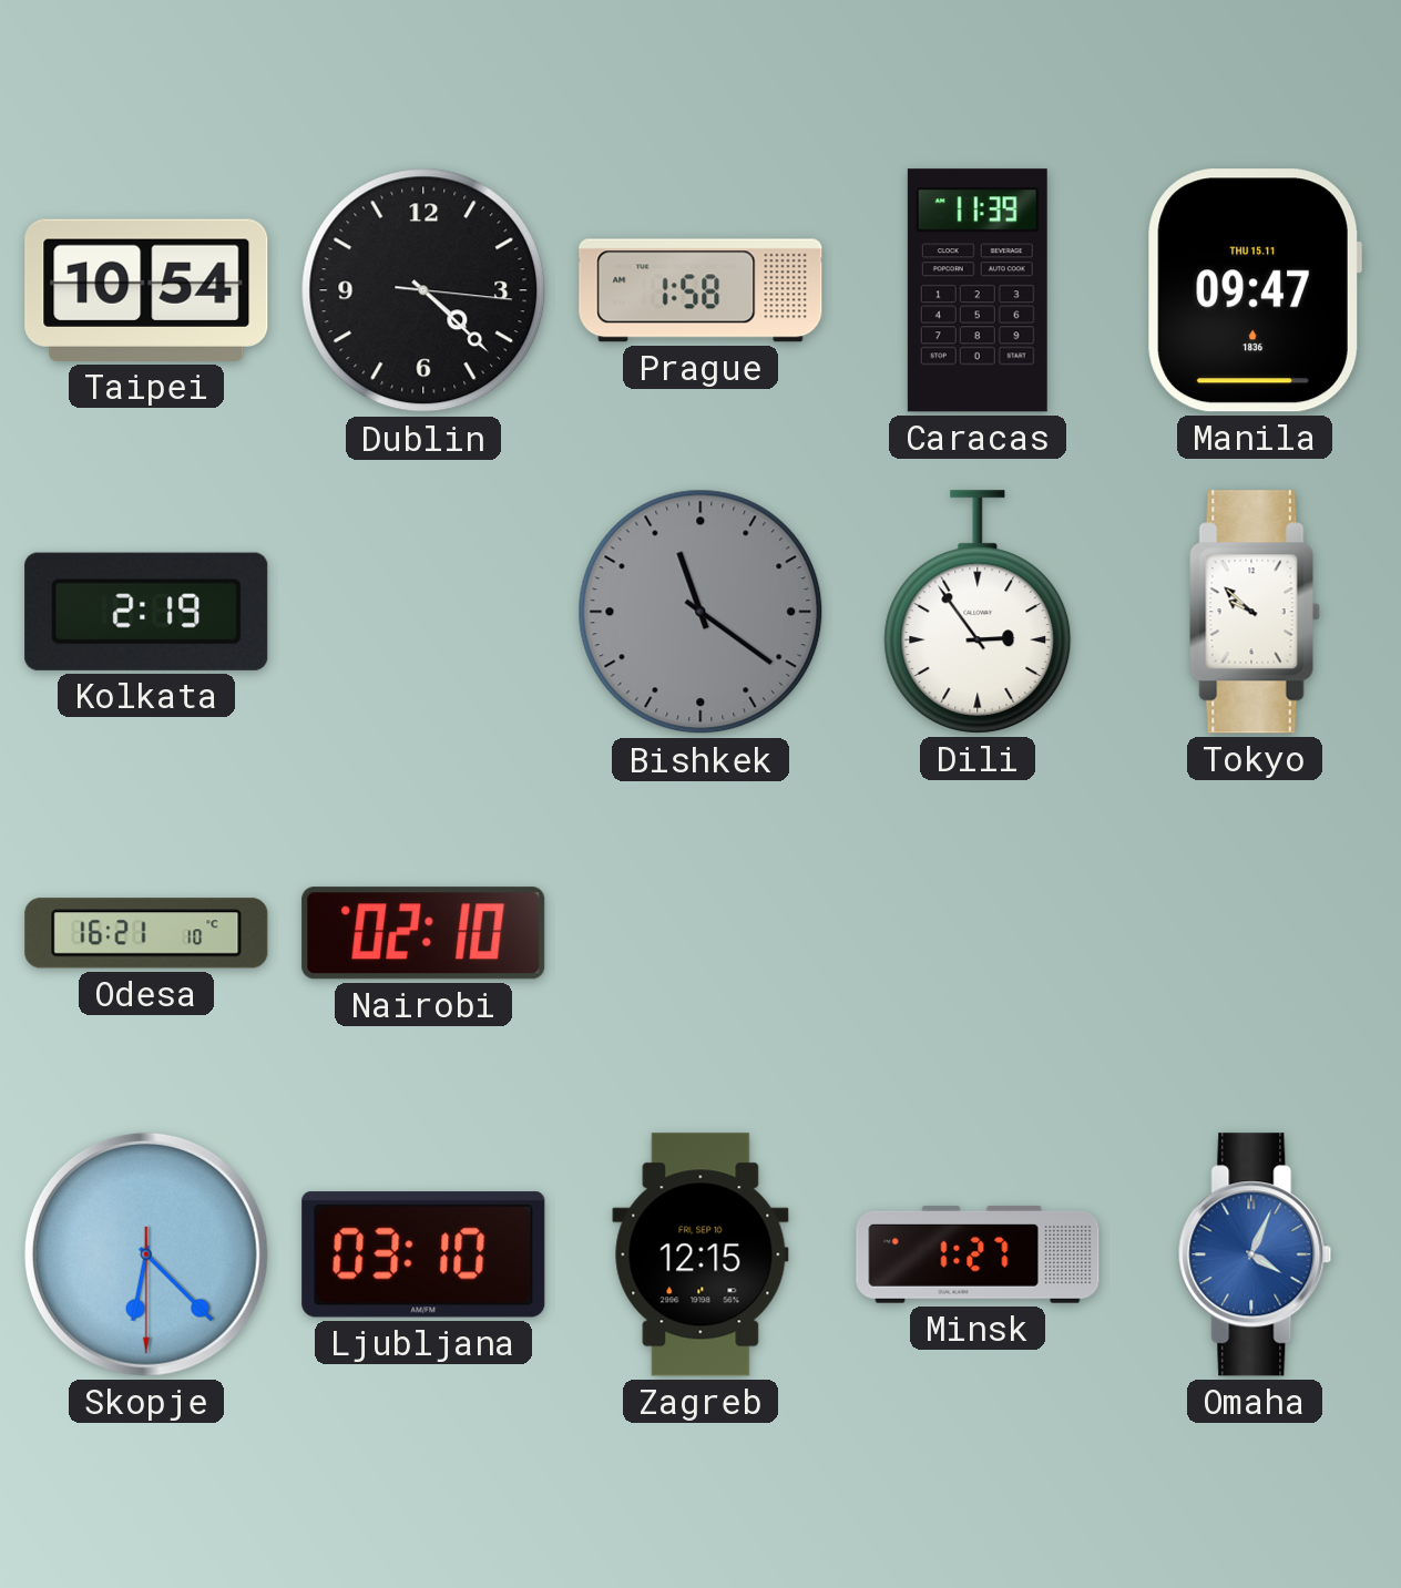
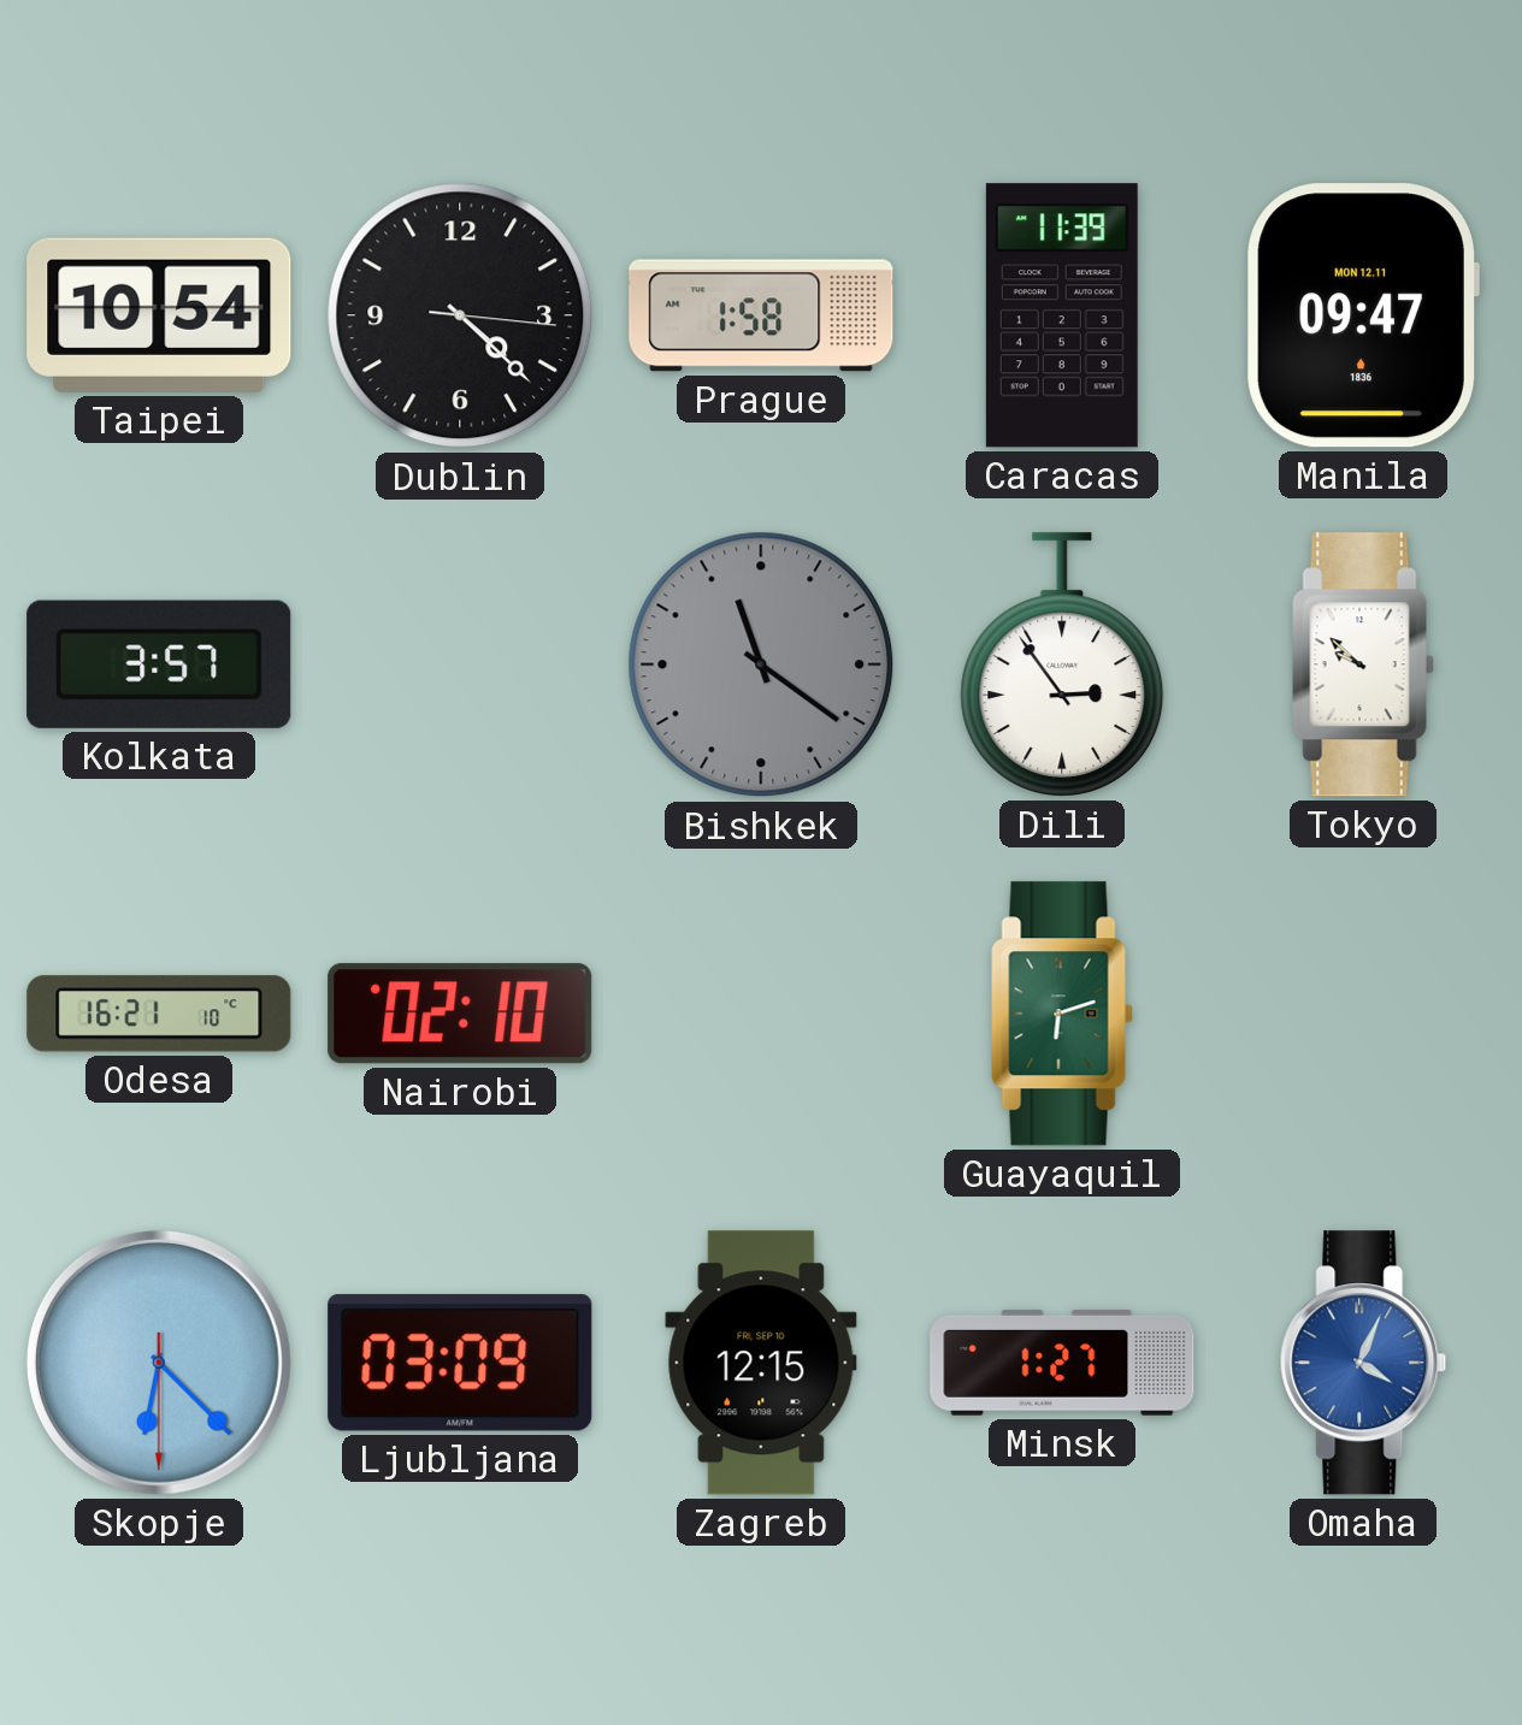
Manila date: THU 15.11 -> MON 12.11 (1363, 315)
Kolkata: 2:19 -> 3:57 (159, 664)
Guayaquil: none -> 6:12 (1062, 1014)
Ljubljana: 03:10 -> 03:09 (460, 1363)
